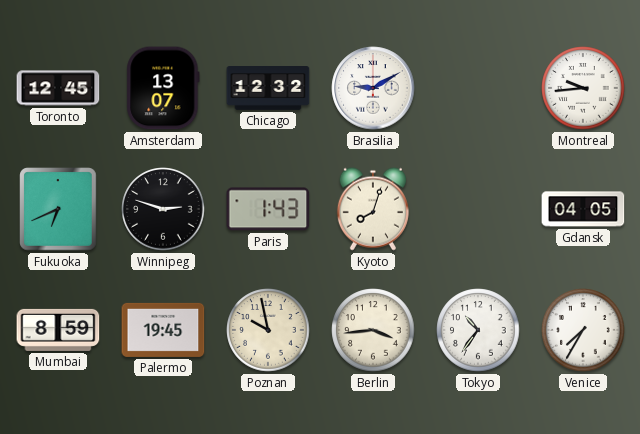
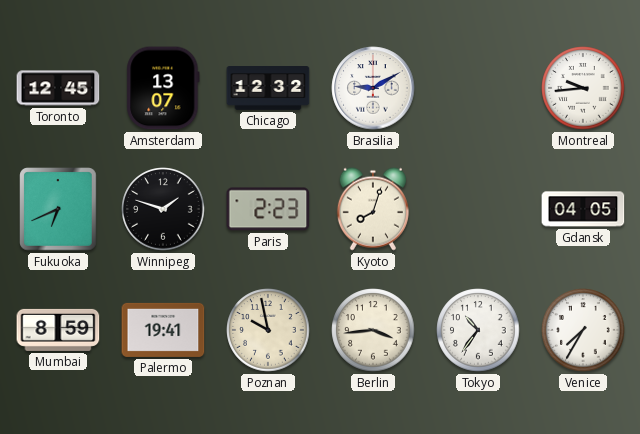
Winnipeg: 2:48 -> 1:48 (163, 209)
Paris: 1:43 -> 2:23 (268, 209)
Palermo: 19:45 -> 19:41 (163, 330)
